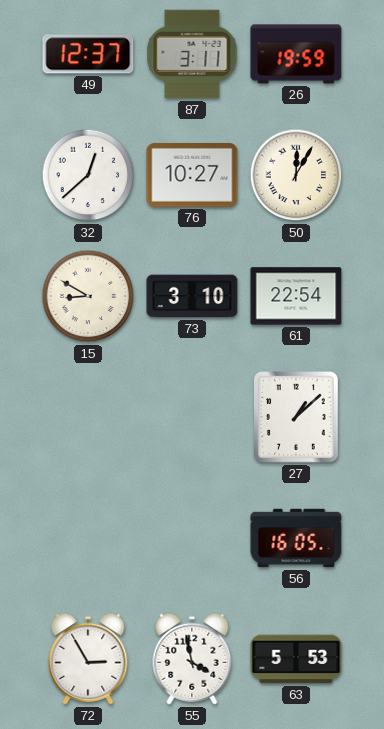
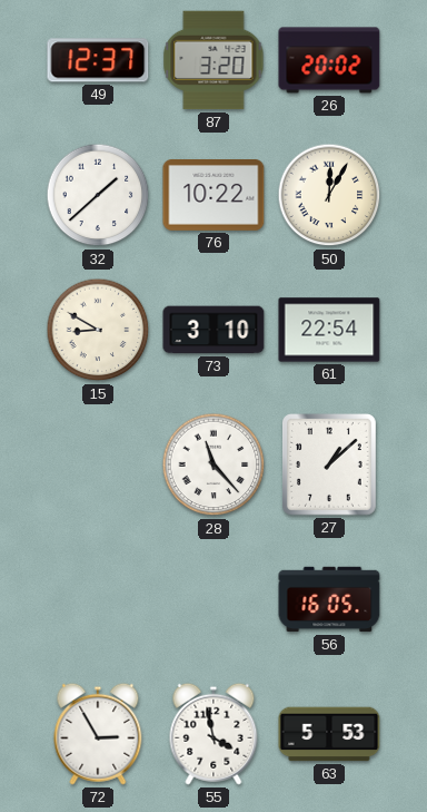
87: 3:11 -> 3:20 (213, 60)
26: 19:59 -> 20:02 (329, 60)
32: 12:38 -> 1:38 (98, 195)
76: 10:27 -> 10:22 (213, 196)
28: none -> 11:23 (213, 464)
